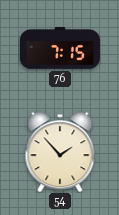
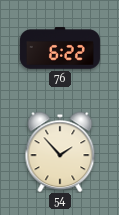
76: 7:15 -> 6:22 (60, 48)
